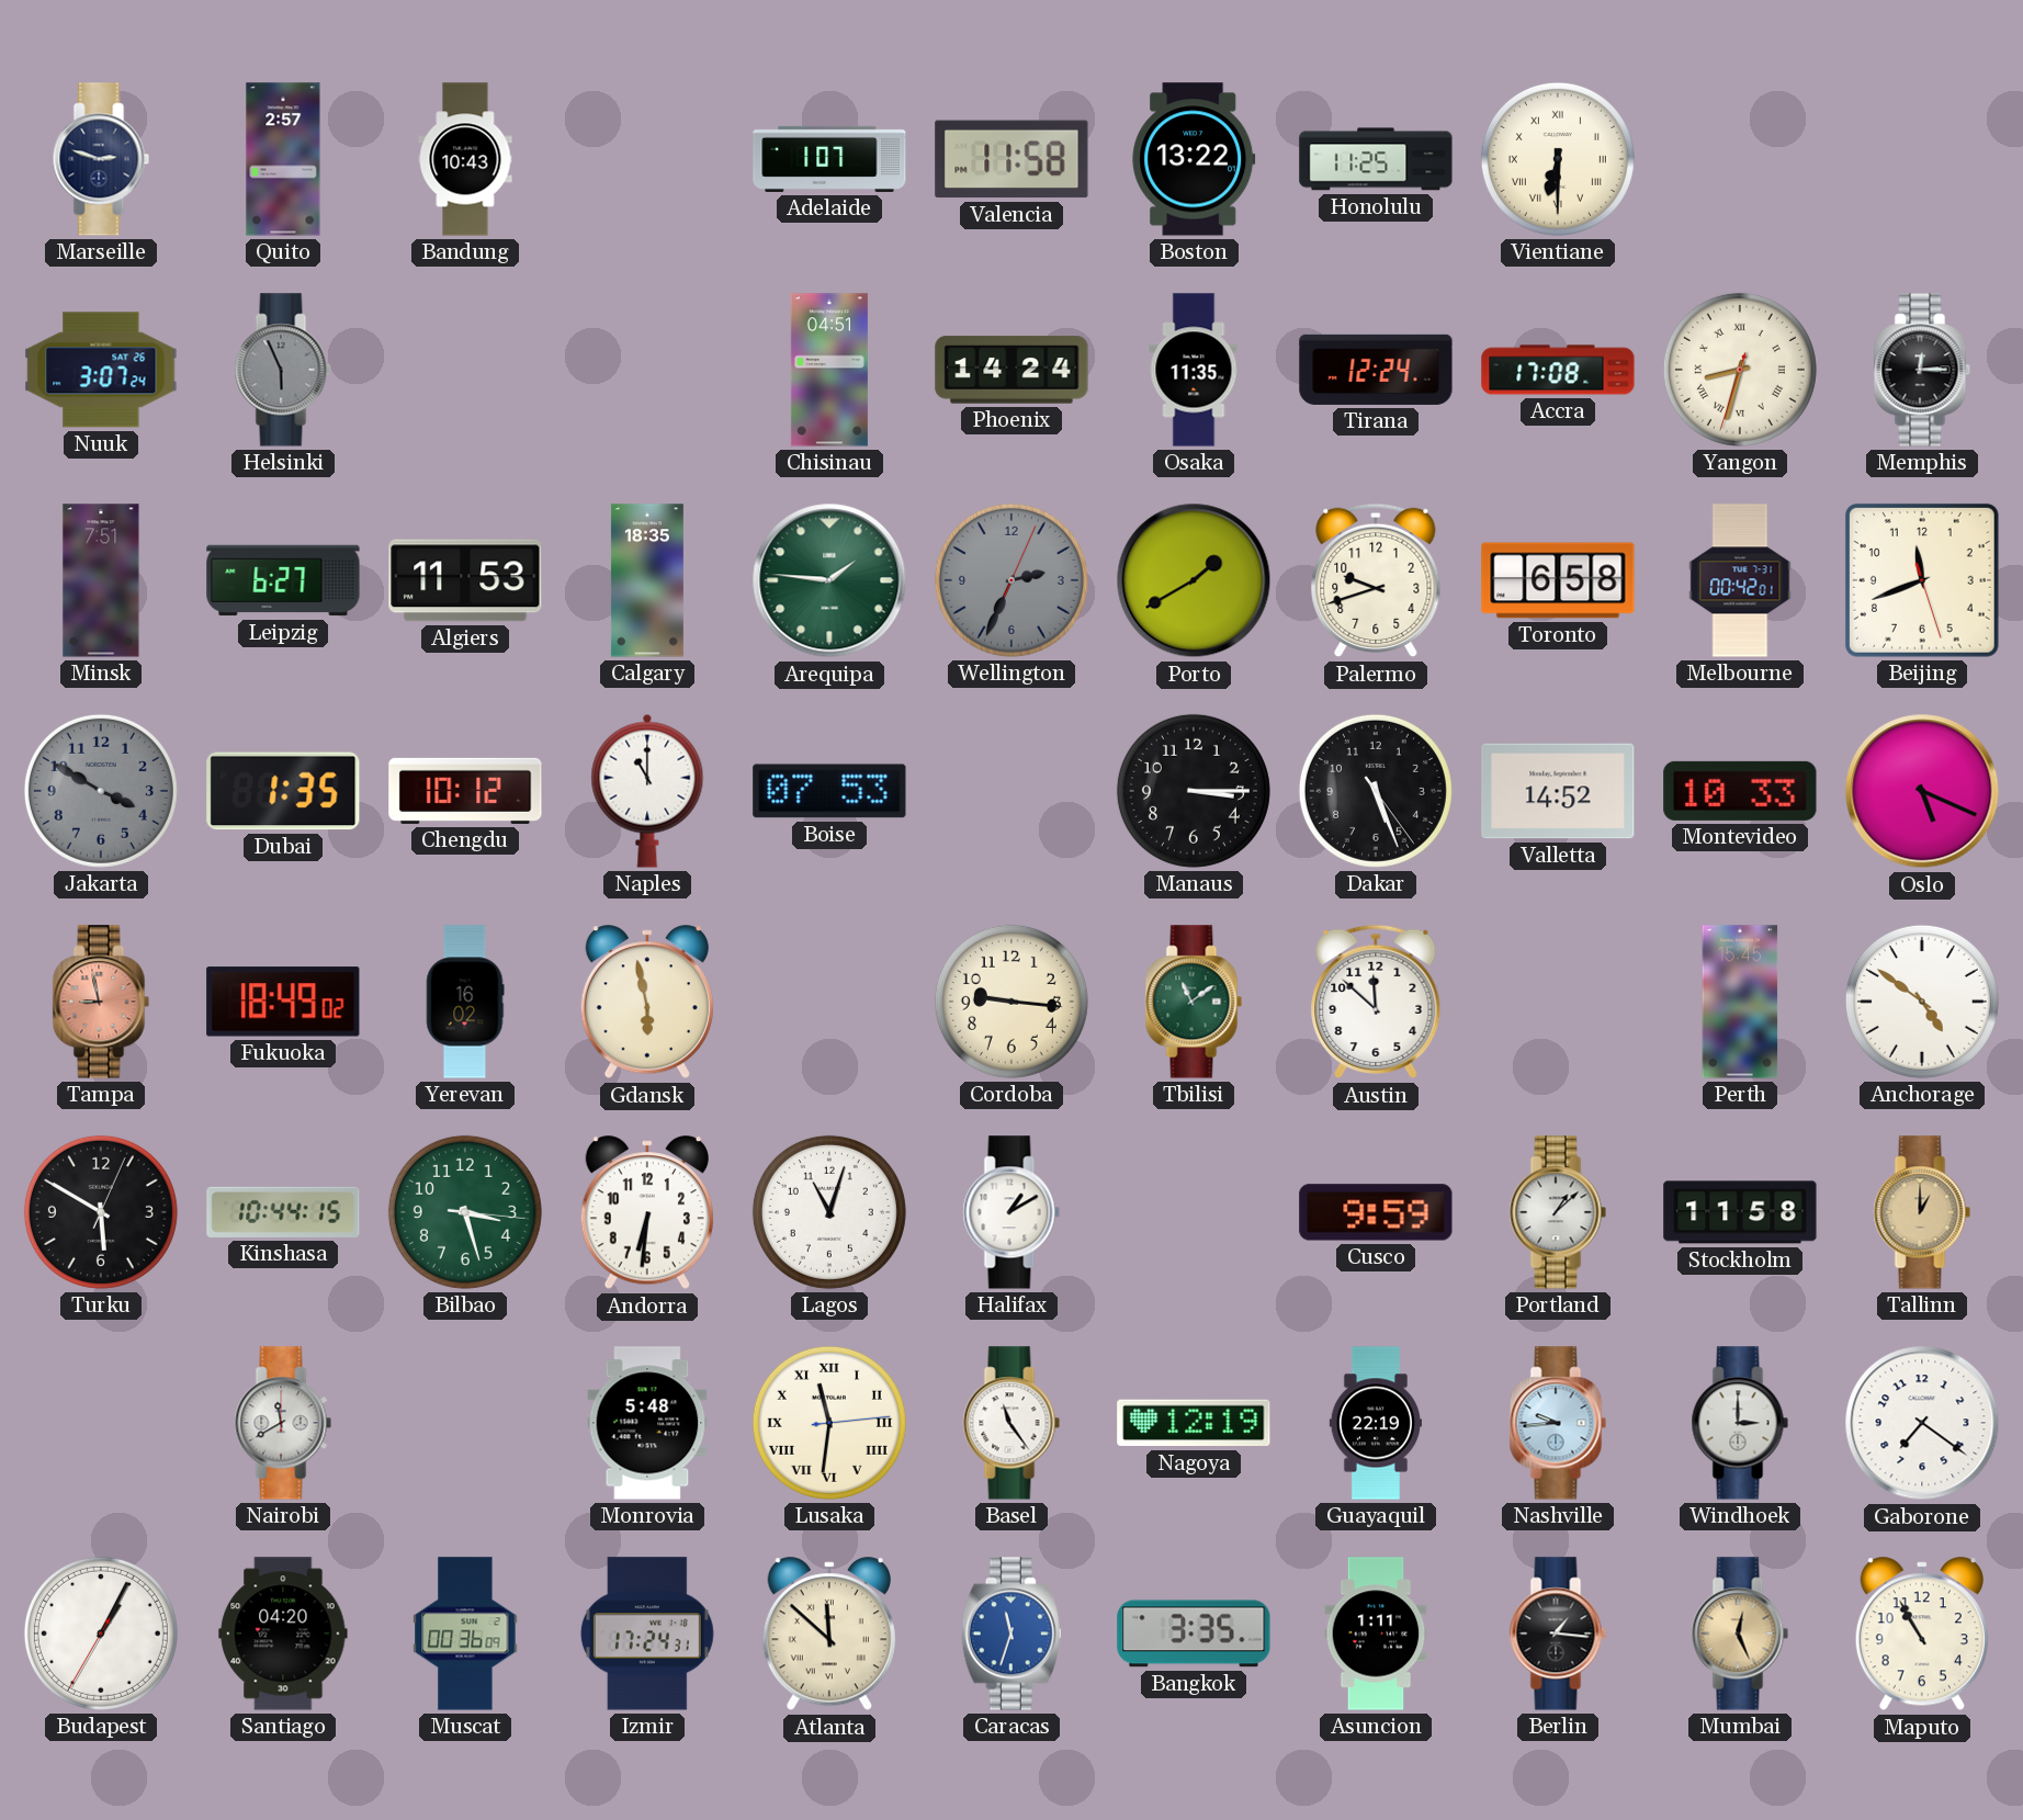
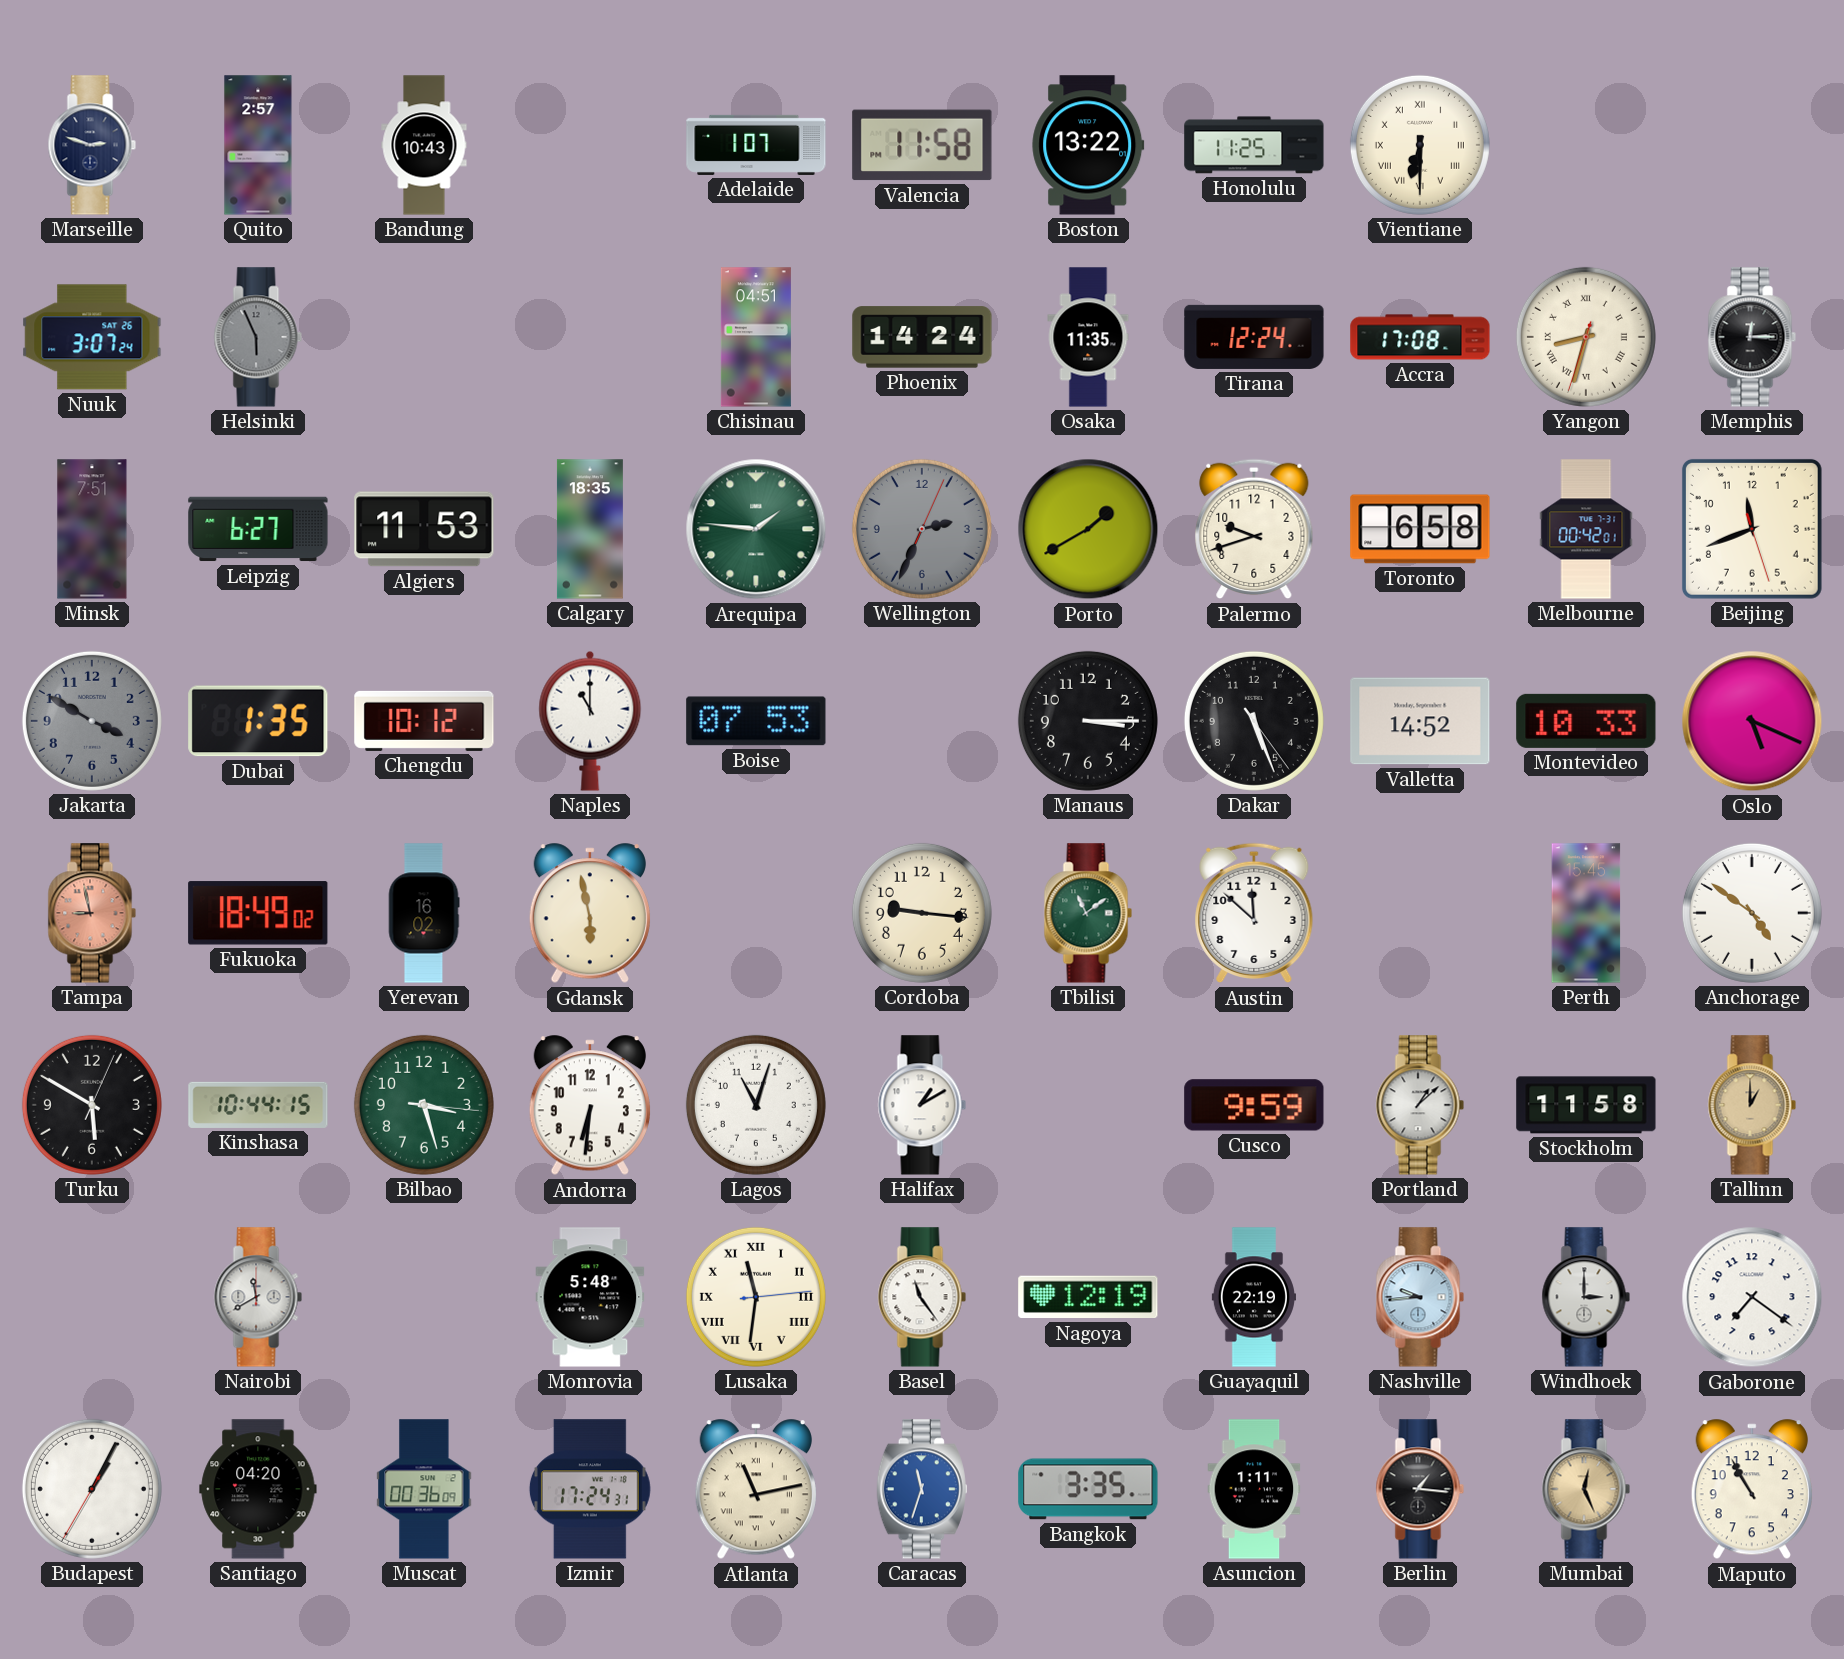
Atlanta: 11:52 -> 11:13 (756, 1490)
